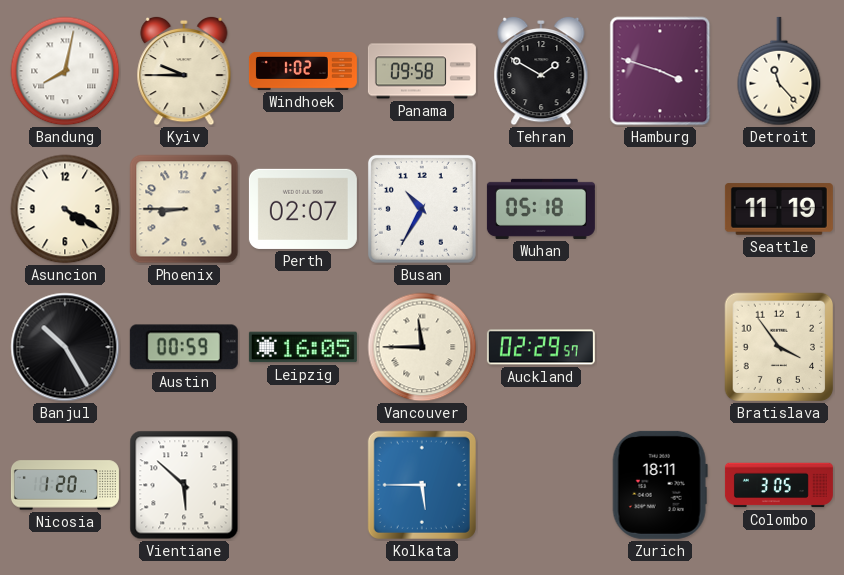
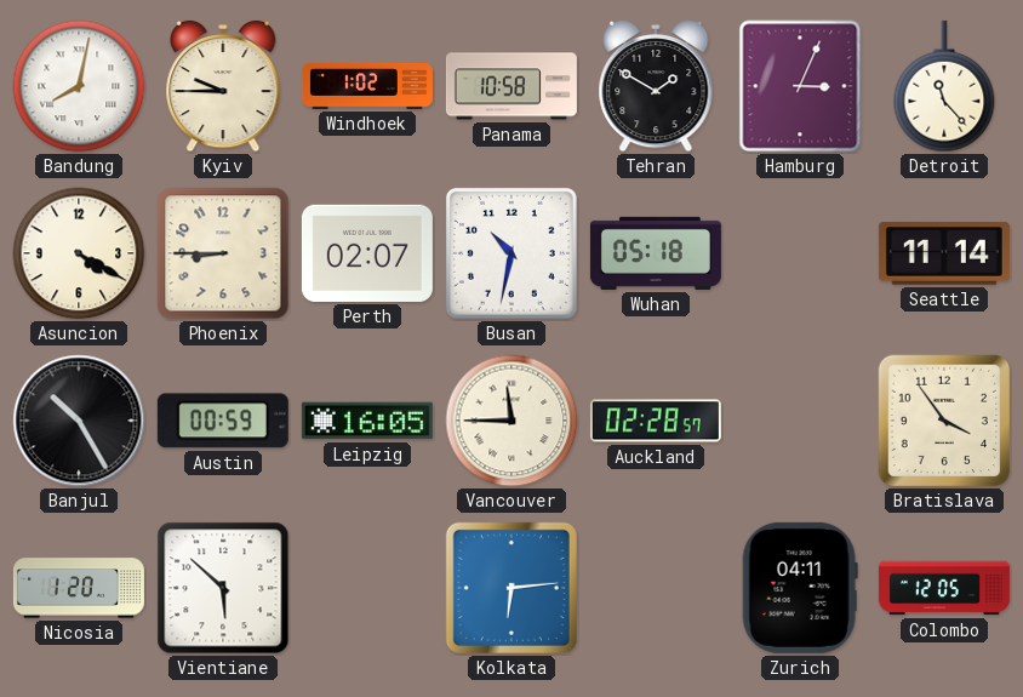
Panama: 09:58 -> 10:58 (511, 86)
Hamburg: 3:48 -> 3:04 (800, 86)
Busan: 10:35 -> 10:32 (511, 253)
Seattle: 11:19 -> 11:14 (944, 253)
Auckland: 02:29 -> 02:28 (656, 421)
Kolkata: 5:45 -> 6:14 (511, 588)
Zurich: 18:11 -> 04:11 (800, 588)
Colombo: 3:05 -> 12:05 (944, 588)
